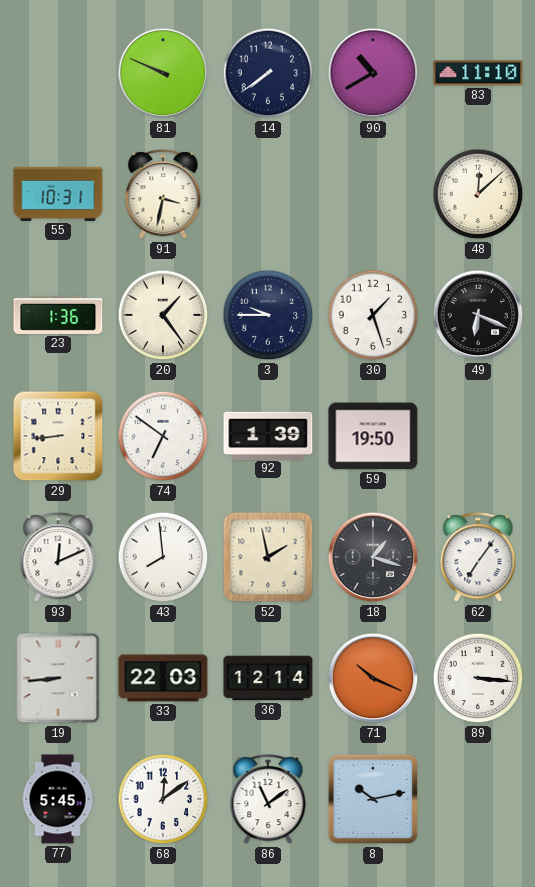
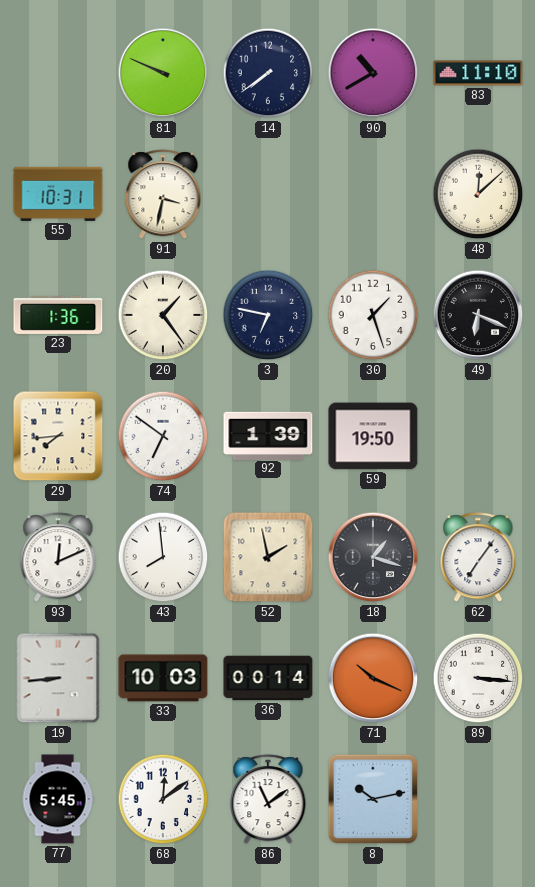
3: 9:45 -> 6:47 (268, 315)
29: 8:44 -> 7:44 (58, 436)
33: 22:03 -> 10:03 (163, 678)
36: 12:14 -> 00:14 (268, 678)
